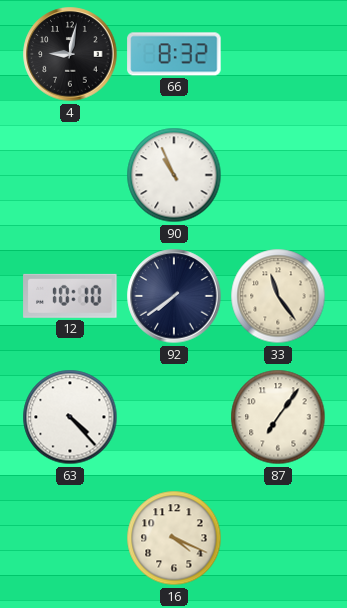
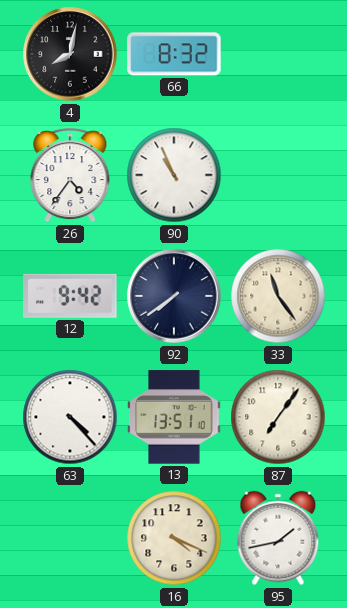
4: 9:02 -> 8:02 (70, 54)
26: none -> 4:36 (70, 175)
12: 10:10 -> 9:42 (70, 296)
13: none -> 13:51 (174, 417)
95: none -> 1:43 (278, 538)
